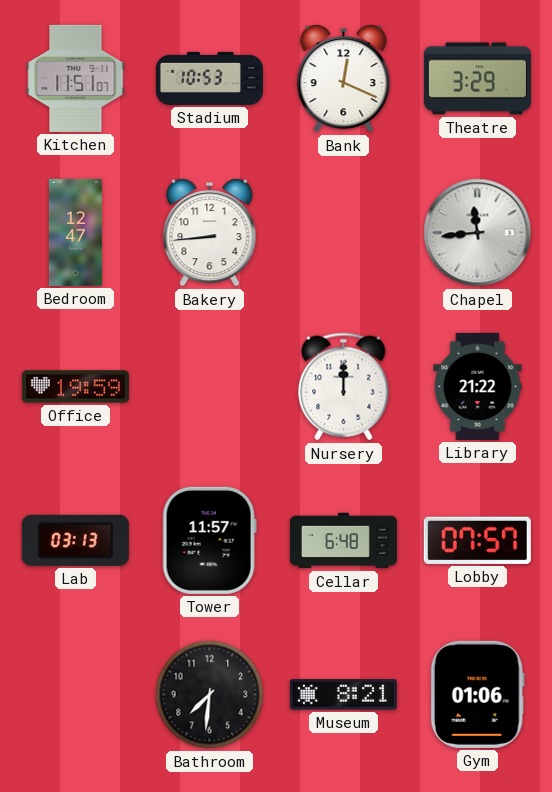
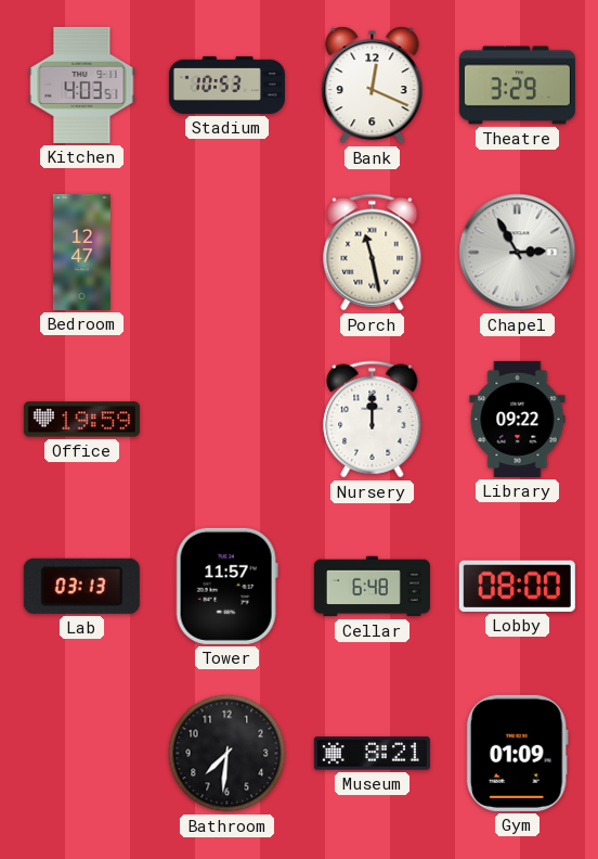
Kitchen: 11:51 -> 4:03 (82, 85)
Bakery: 8:44 -> none (210, 233)
Porch: none -> 11:28 (373, 253)
Chapel: 11:44 -> 2:55 (518, 253)
Library: 21:22 -> 09:22 (518, 419)
Lobby: 07:57 -> 08:00 (517, 586)
Gym: 01:06 -> 01:09 (517, 753)
